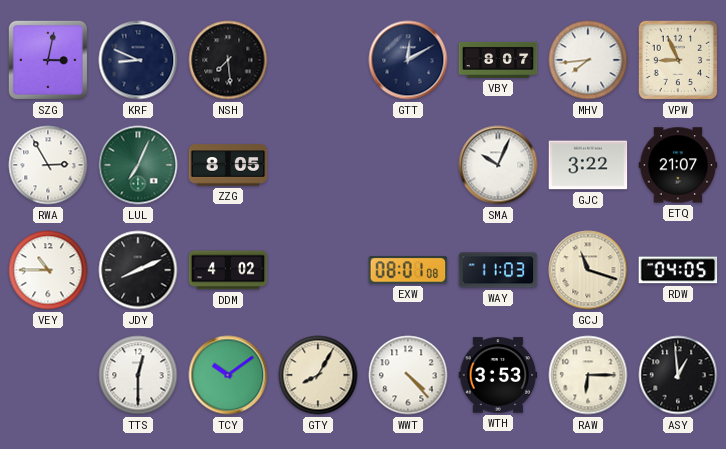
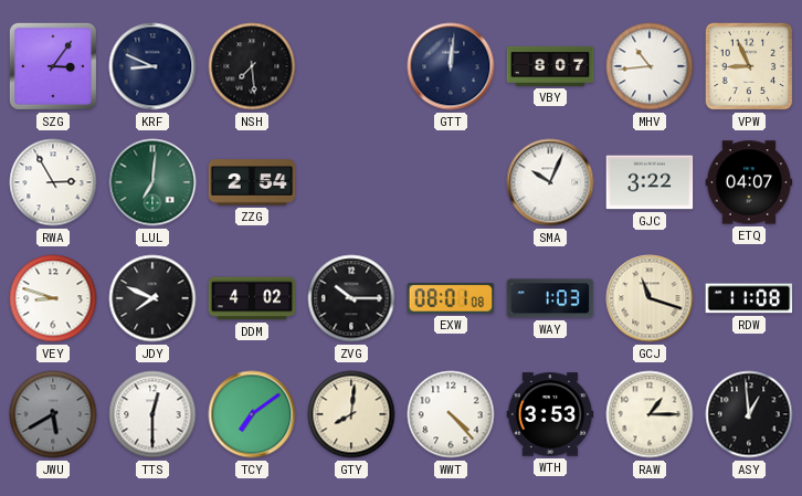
SZG: 3:02 -> 3:06 (53, 66)
GTT: 12:10 -> 12:01 (451, 66)
MHV: 7:44 -> 10:44 (650, 66)
LUL: 7:04 -> 7:01 (152, 182)
ZZG: 8:05 -> 2:54 (252, 182)
ETQ: 21:07 -> 04:07 (749, 182)
VEY: 10:45 -> 8:48 (53, 298)
JDY: 8:11 -> 7:49 (152, 298)
ZVG: none -> 10:15 (351, 298)
WAY: 11:03 -> 1:03 (550, 298)
RDW: 04:05 -> 11:08 (749, 298)
JWU: none -> 5:40 (53, 414)
TCY: 10:09 -> 7:09 (252, 414)
GTY: 8:05 -> 8:01 (351, 414)
RAW: 6:15 -> 1:15 (650, 414)
